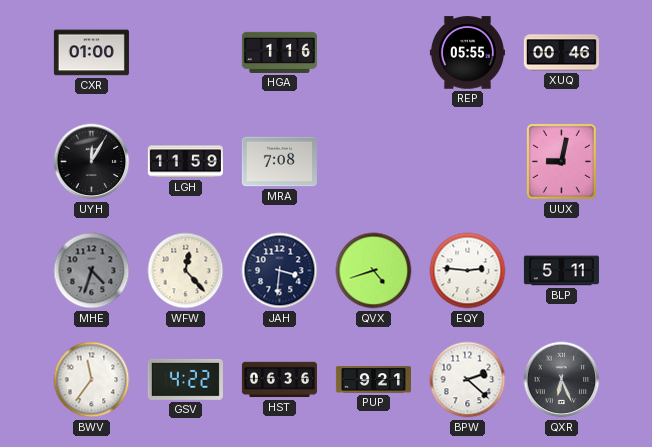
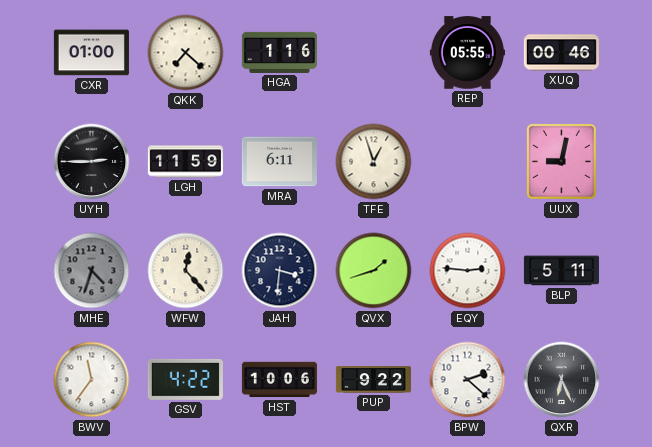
QKK: none -> 7:22 (186, 53)
UYH: 12:05 -> 2:45 (92, 162)
MRA: 7:08 -> 6:11 (279, 162)
TFE: none -> 12:57 (374, 162)
QVX: 4:42 -> 1:42 (374, 271)
HST: 06:36 -> 10:06 (279, 380)
PUP: 9:21 -> 9:22 (373, 380)
